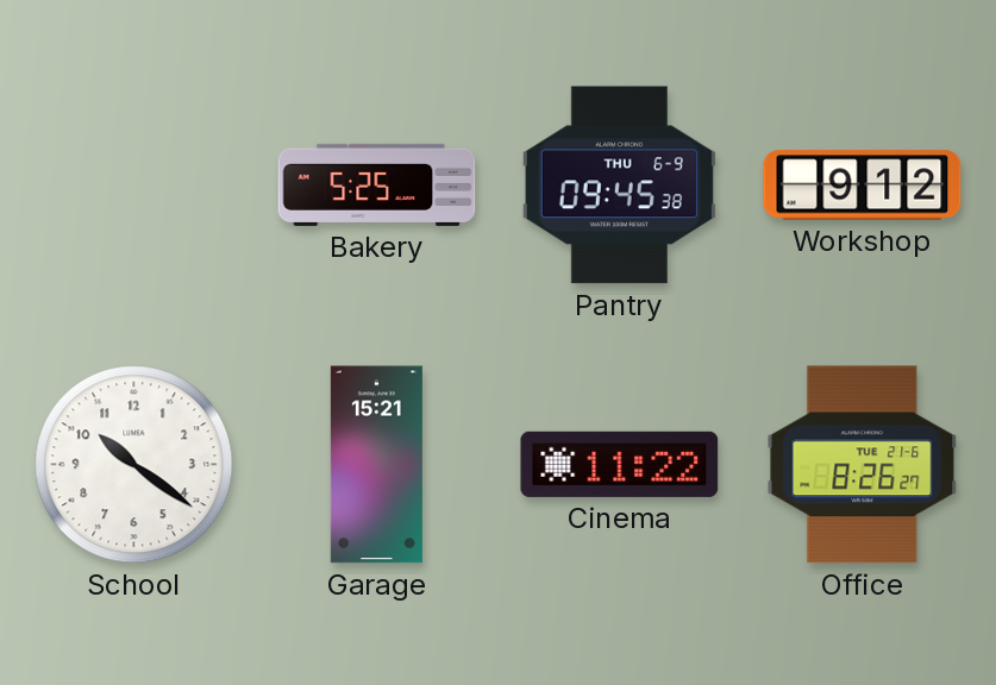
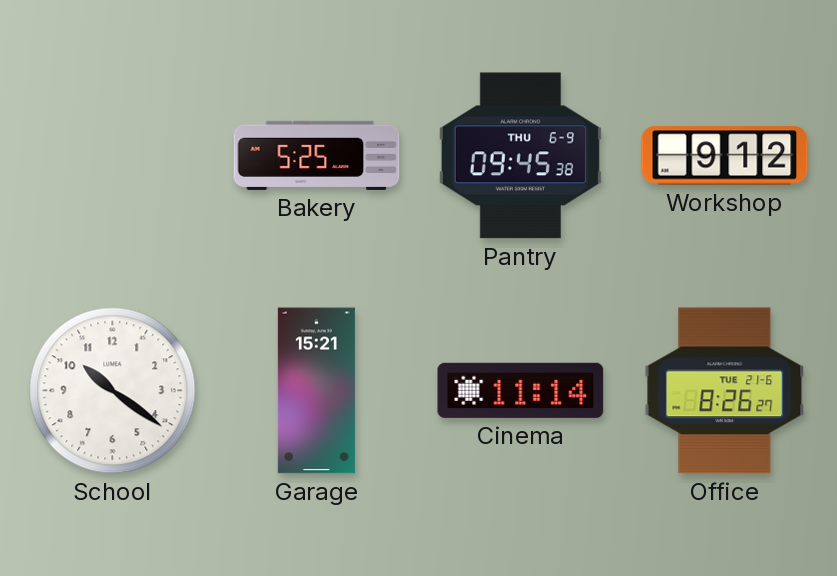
Cinema: 11:22 -> 11:14 (521, 390)
